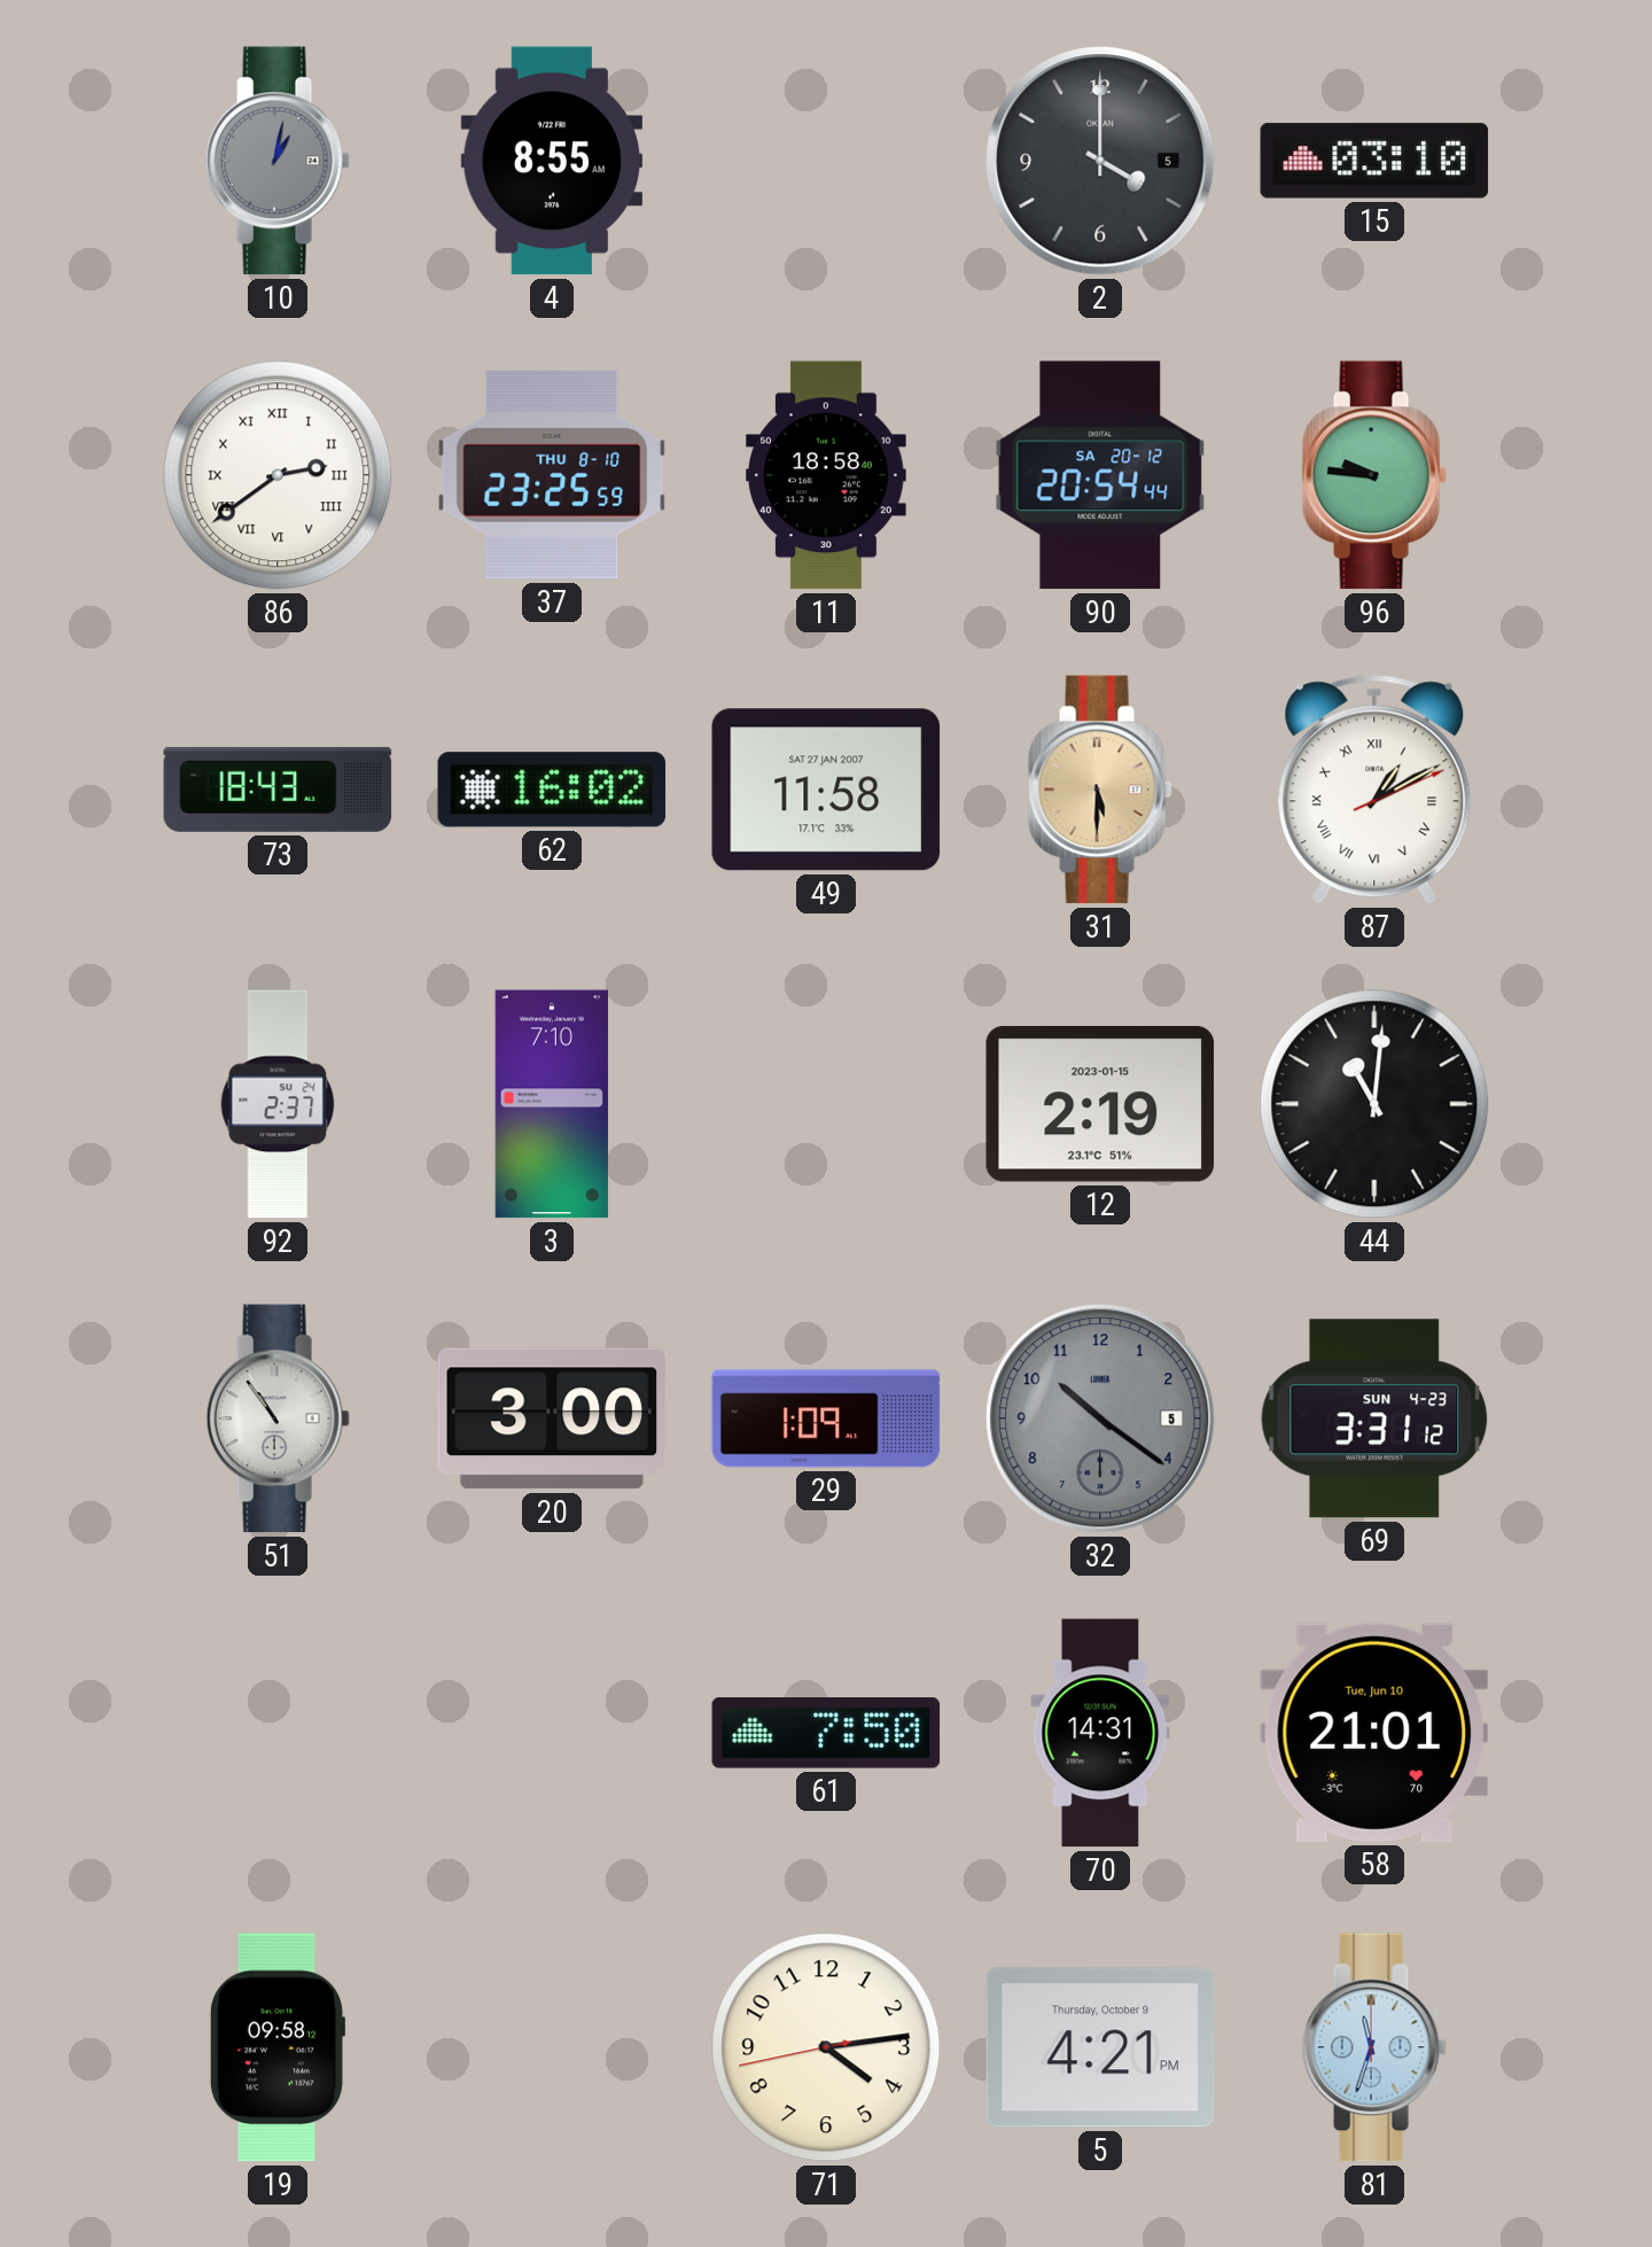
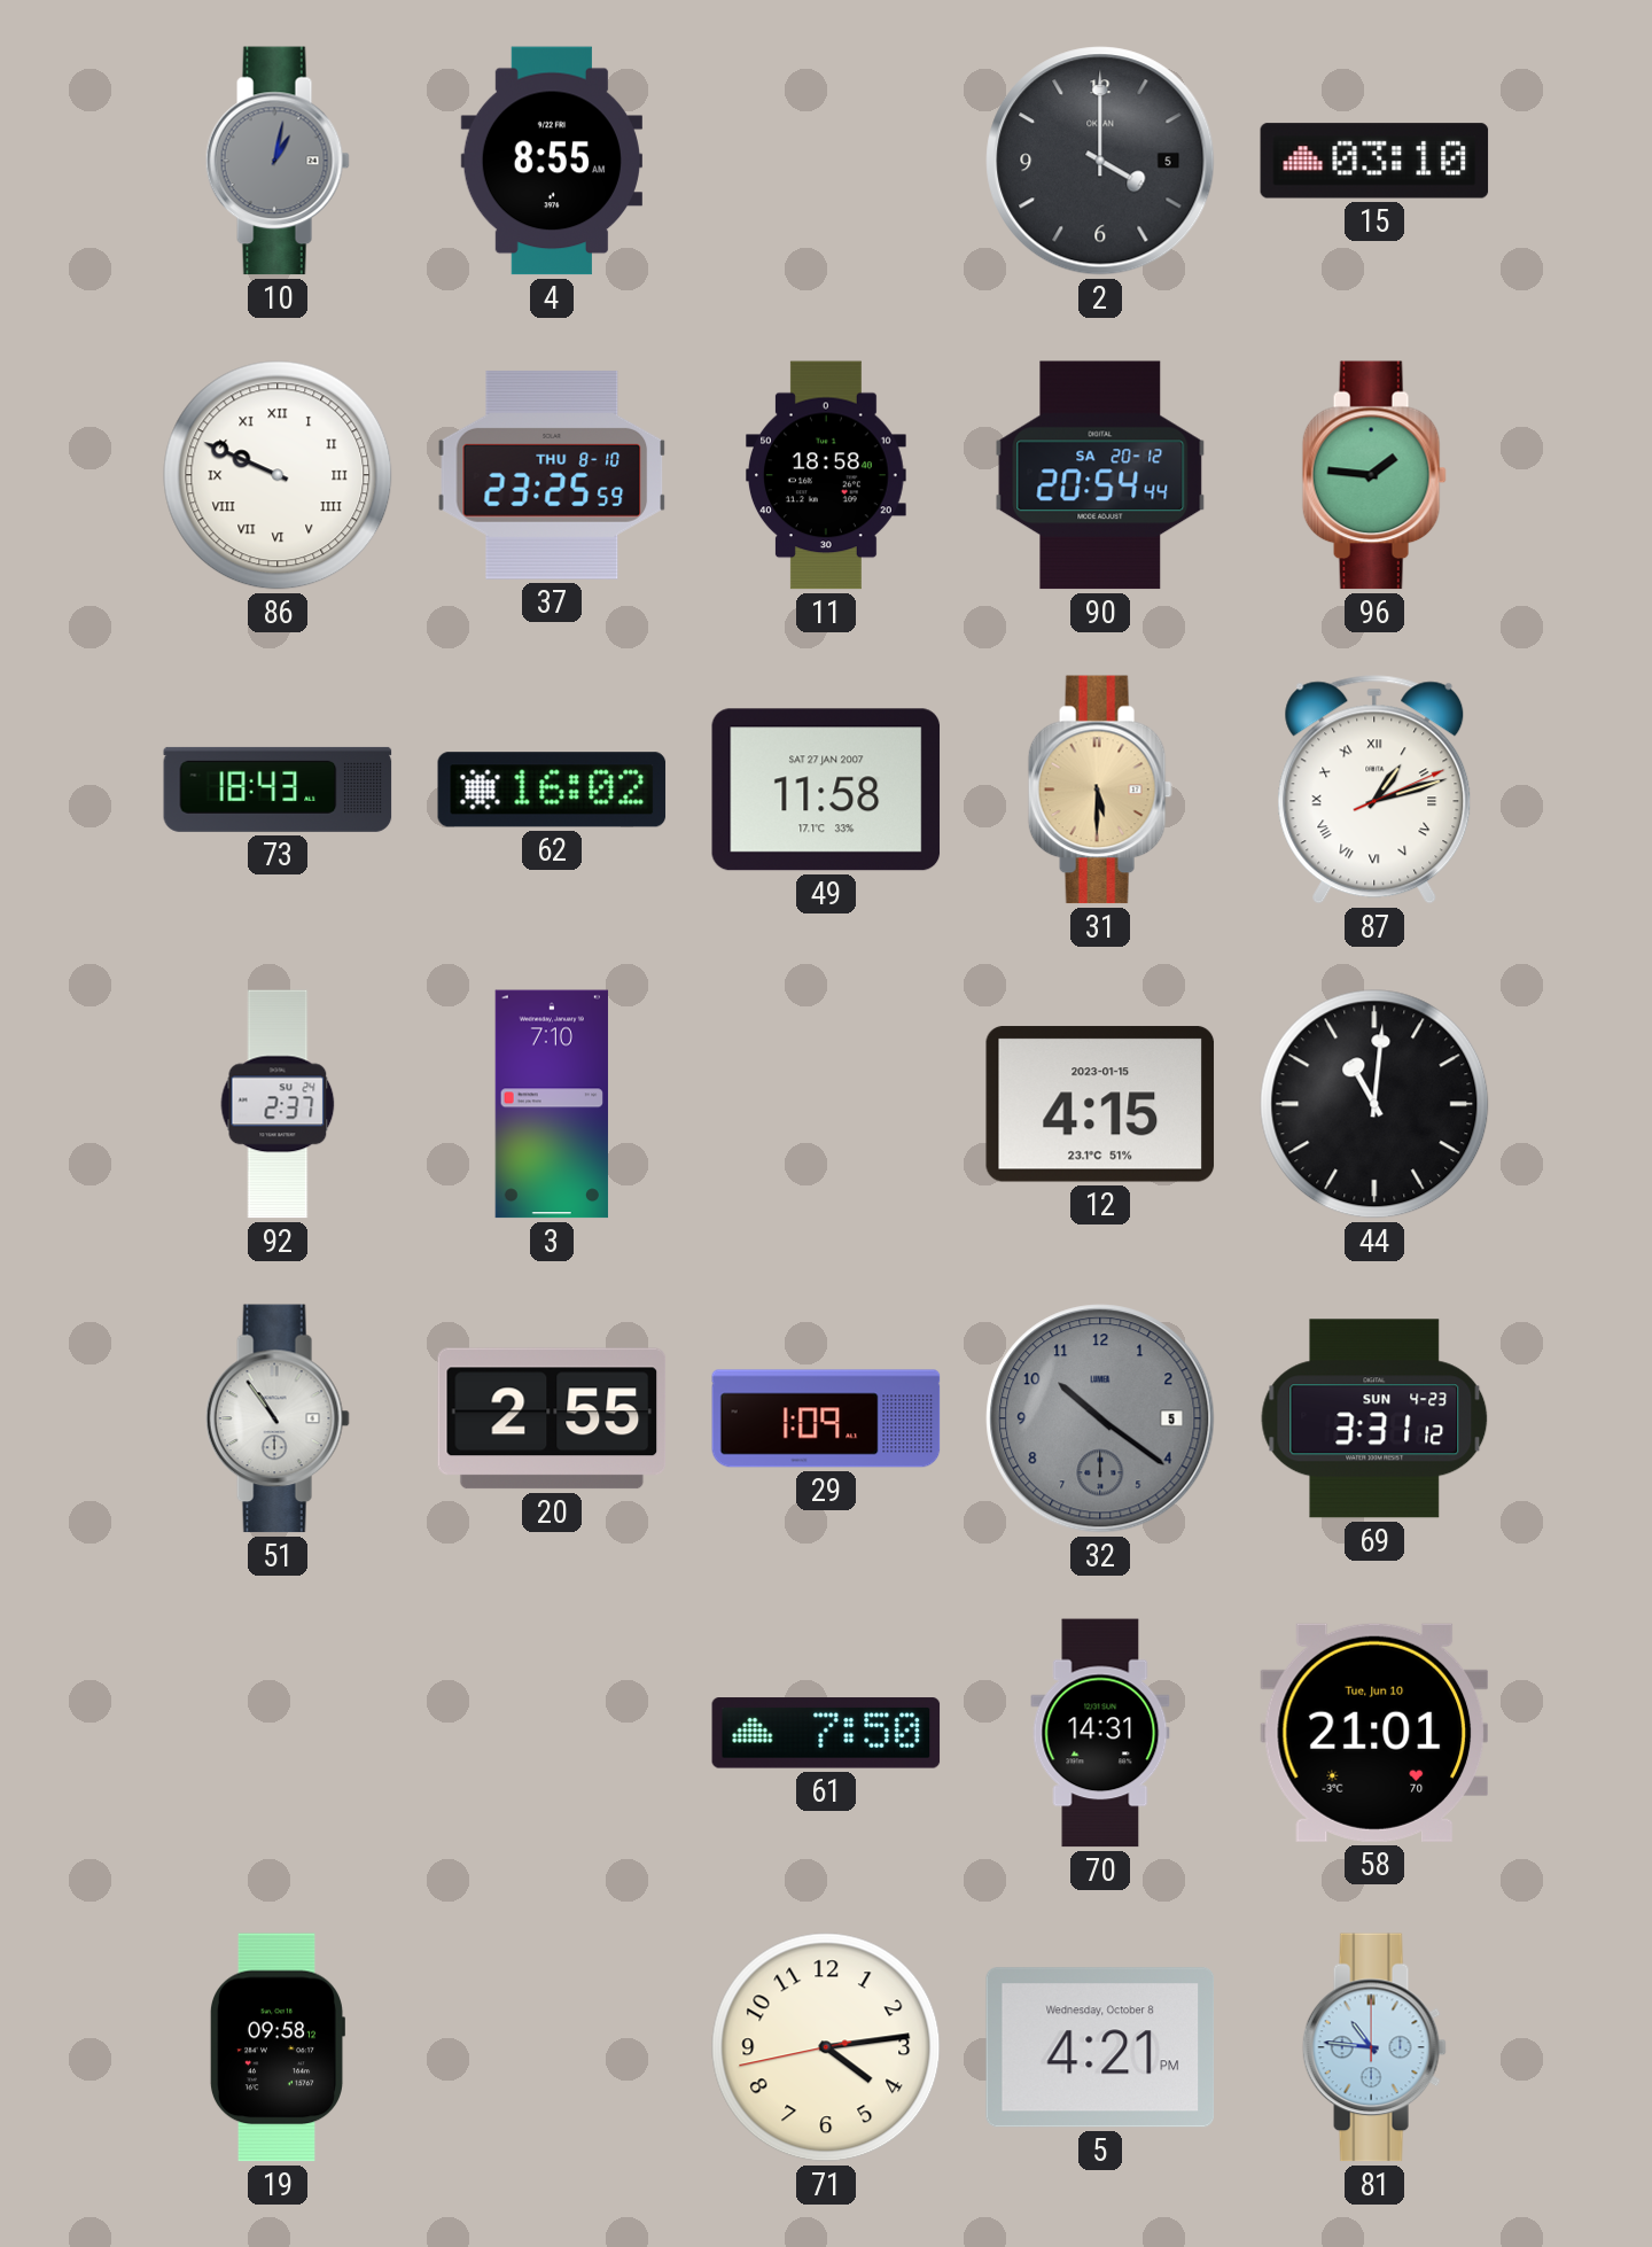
86: 2:39 -> 9:49 (278, 475)
96: 9:46 -> 1:46 (1374, 475)
87: 1:10 -> 1:12 (1374, 790)
12: 2:19 -> 4:15 (1100, 1104)
20: 3:00 -> 2:55 (552, 1418)
5 date: Thursday, October 9 -> Wednesday, October 8 (1100, 2047)
81: 11:33 -> 10:46 (1374, 2047)
